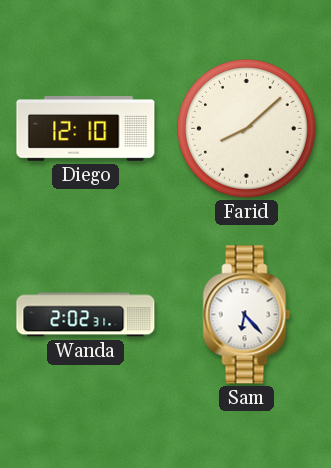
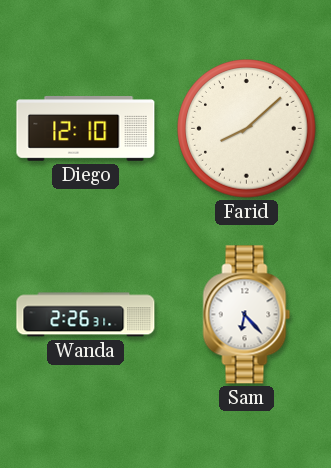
Wanda: 2:02 -> 2:26 (86, 315)
